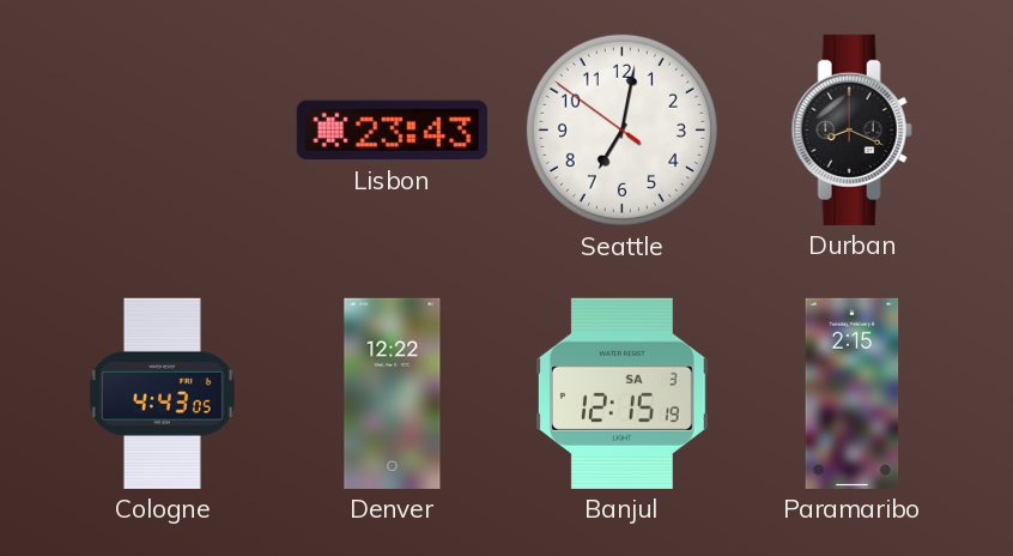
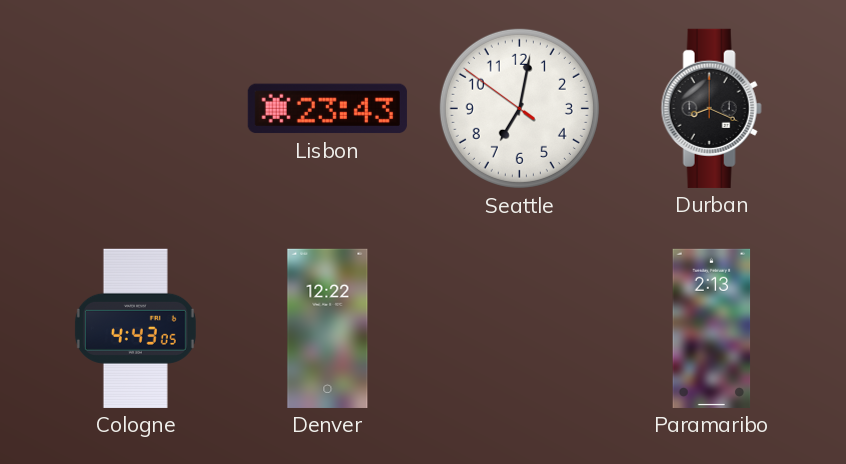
Banjul: 12:15 -> none (621, 393)
Paramaribo: 2:15 -> 2:13 (712, 328)
